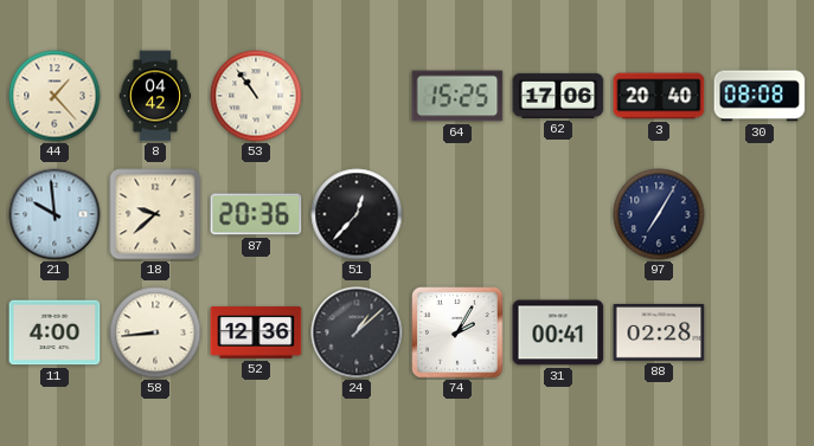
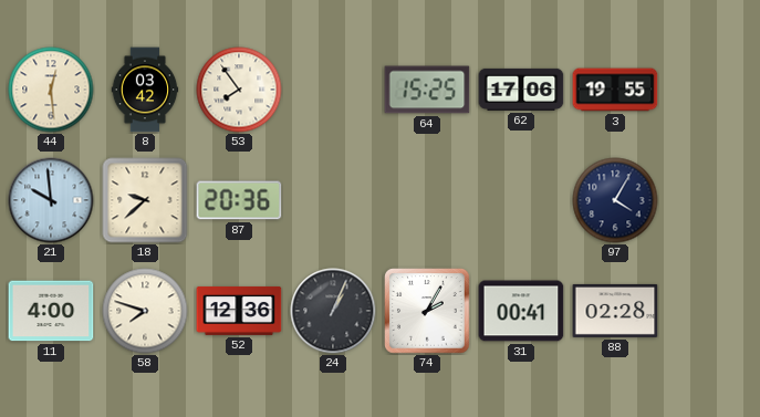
44: 1:23 -> 12:29 (51, 90)
8: 04:42 -> 03:42 (145, 90)
53: 10:54 -> 7:54 (239, 90)
3: 20:40 -> 19:55 (615, 90)
30: 08:08 -> none (759, 96)
51: 12:37 -> none (357, 214)
97: 7:05 -> 4:05 (615, 200)
58: 8:44 -> 7:48 (145, 311)
24: 1:08 -> 1:04 (333, 311)
